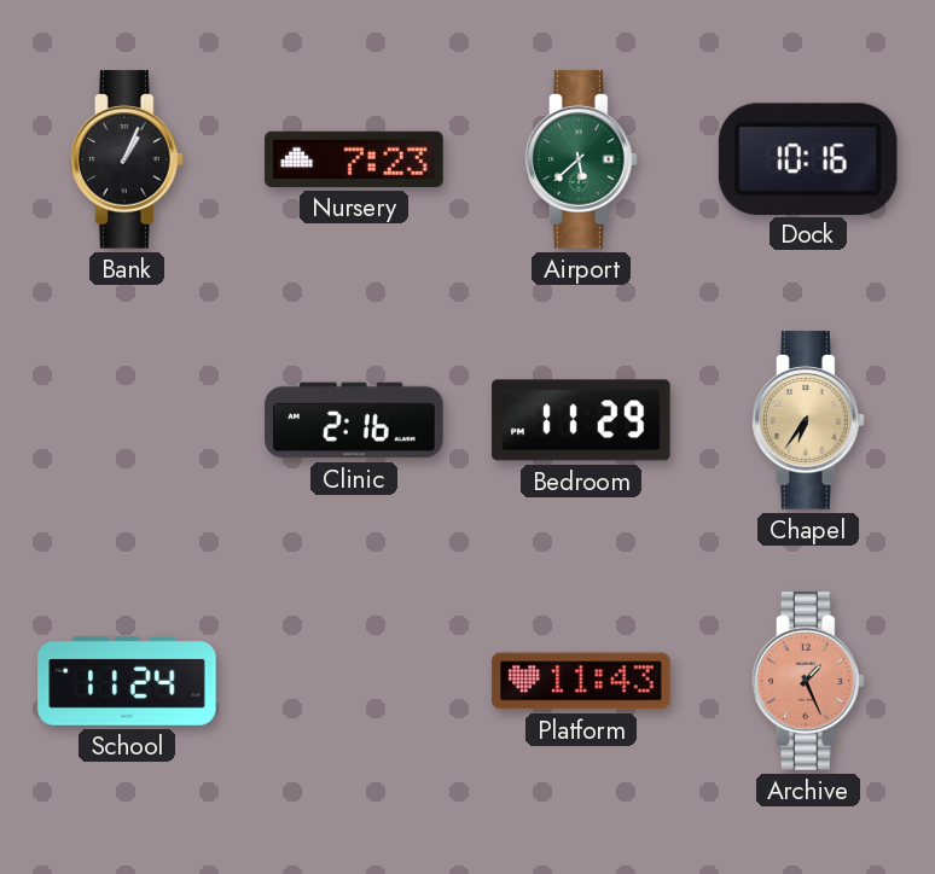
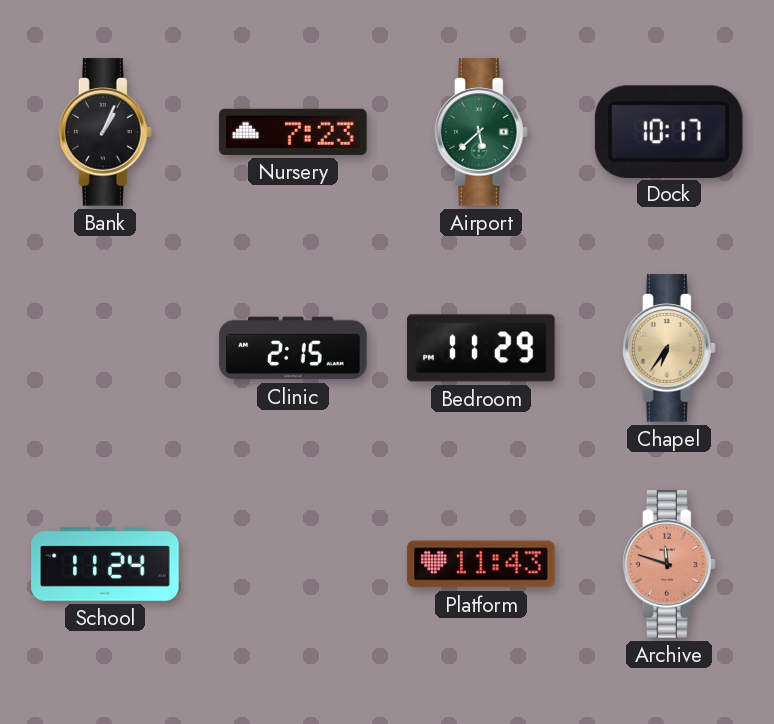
Dock: 10:16 -> 10:17 (669, 131)
Clinic: 2:16 -> 2:15 (293, 348)
Archive: 1:26 -> 11:48 (669, 564)
